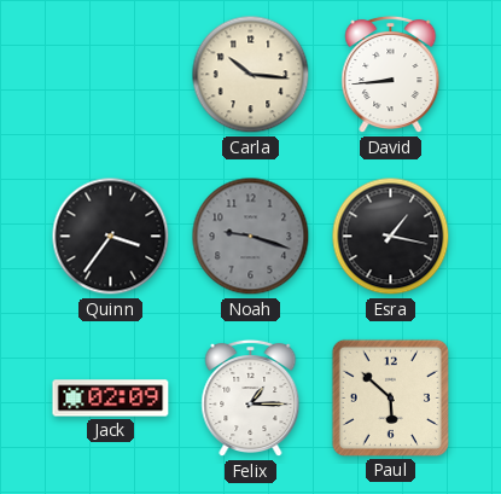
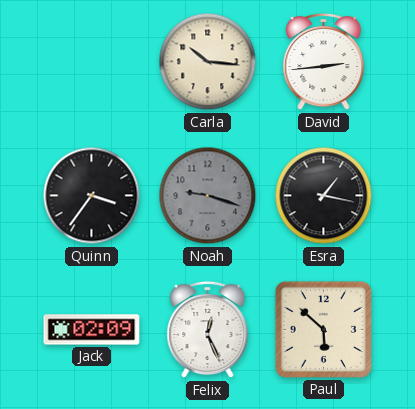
David: 8:44 -> 2:44 (324, 62)
Felix: 1:15 -> 12:26 (208, 330)
